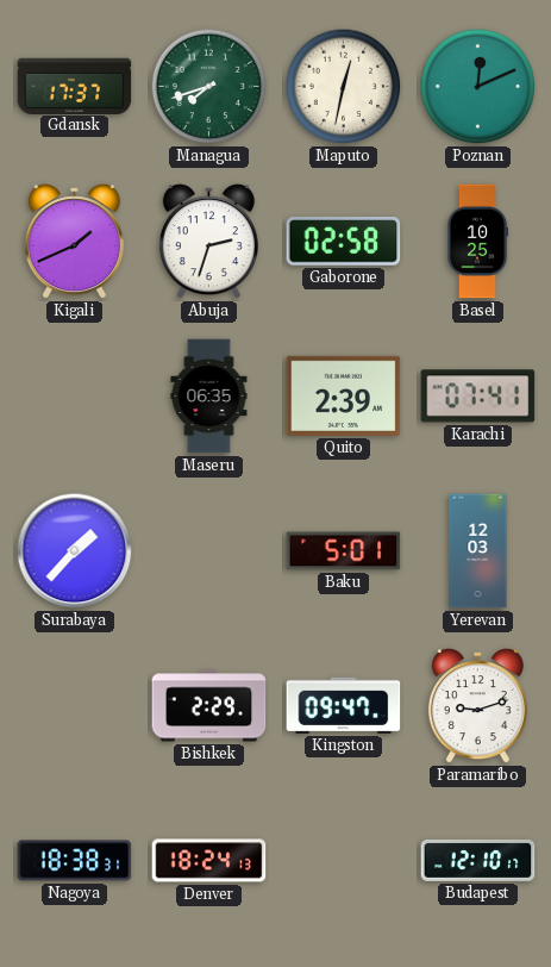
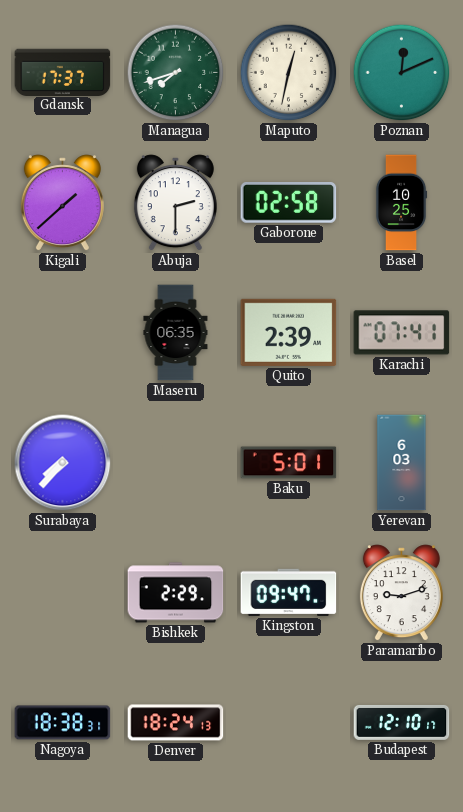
Kigali: 1:41 -> 1:38 (62, 203)
Abuja: 2:33 -> 2:30 (175, 203)
Surabaya: 1:37 -> 7:37 (63, 463)
Yerevan: 12:03 -> 6:03 (402, 463)
